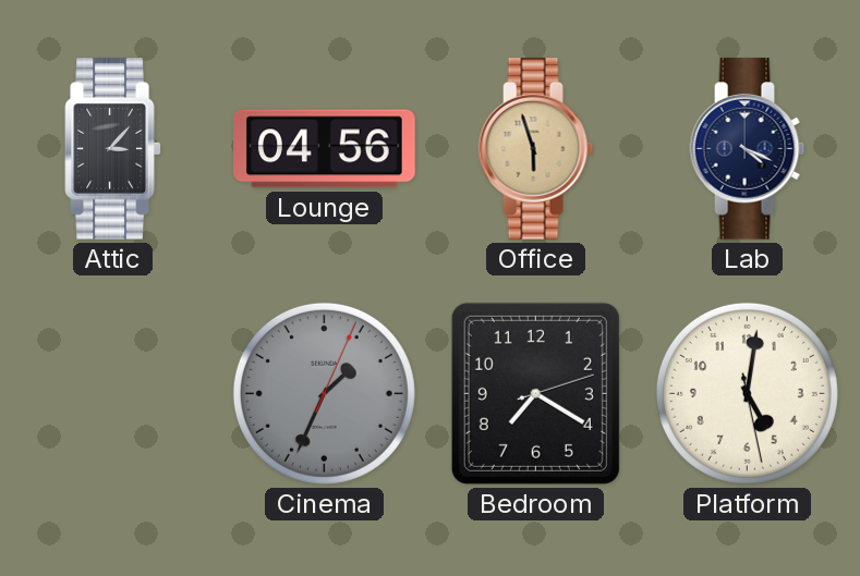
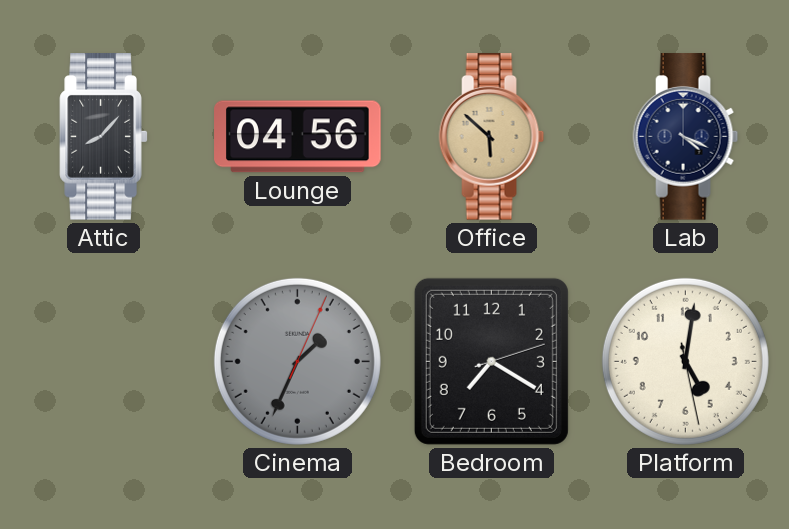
Attic: 3:07 -> 8:07 (104, 137)
Office: 5:57 -> 5:52 (492, 137)
